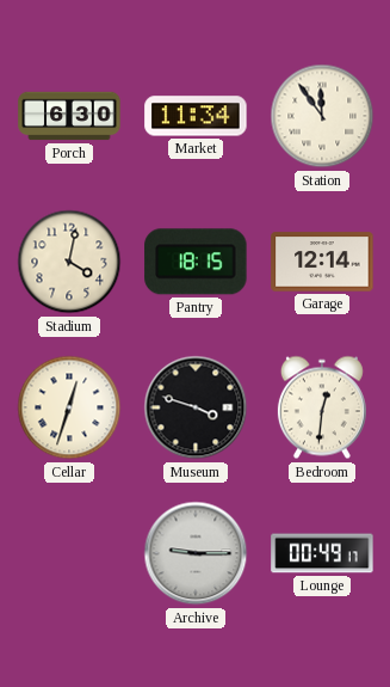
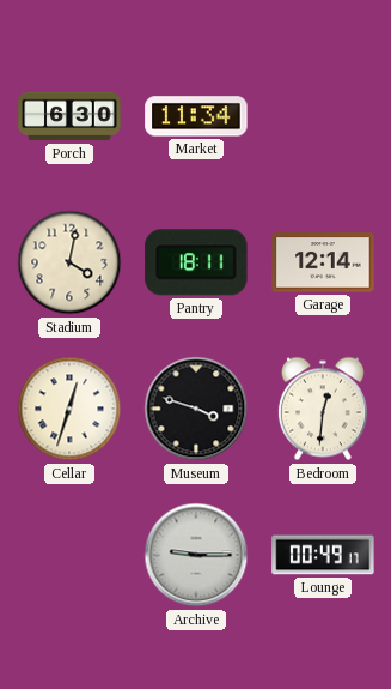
Station: 11:54 -> none (322, 116)
Pantry: 18:15 -> 18:11 (196, 262)
